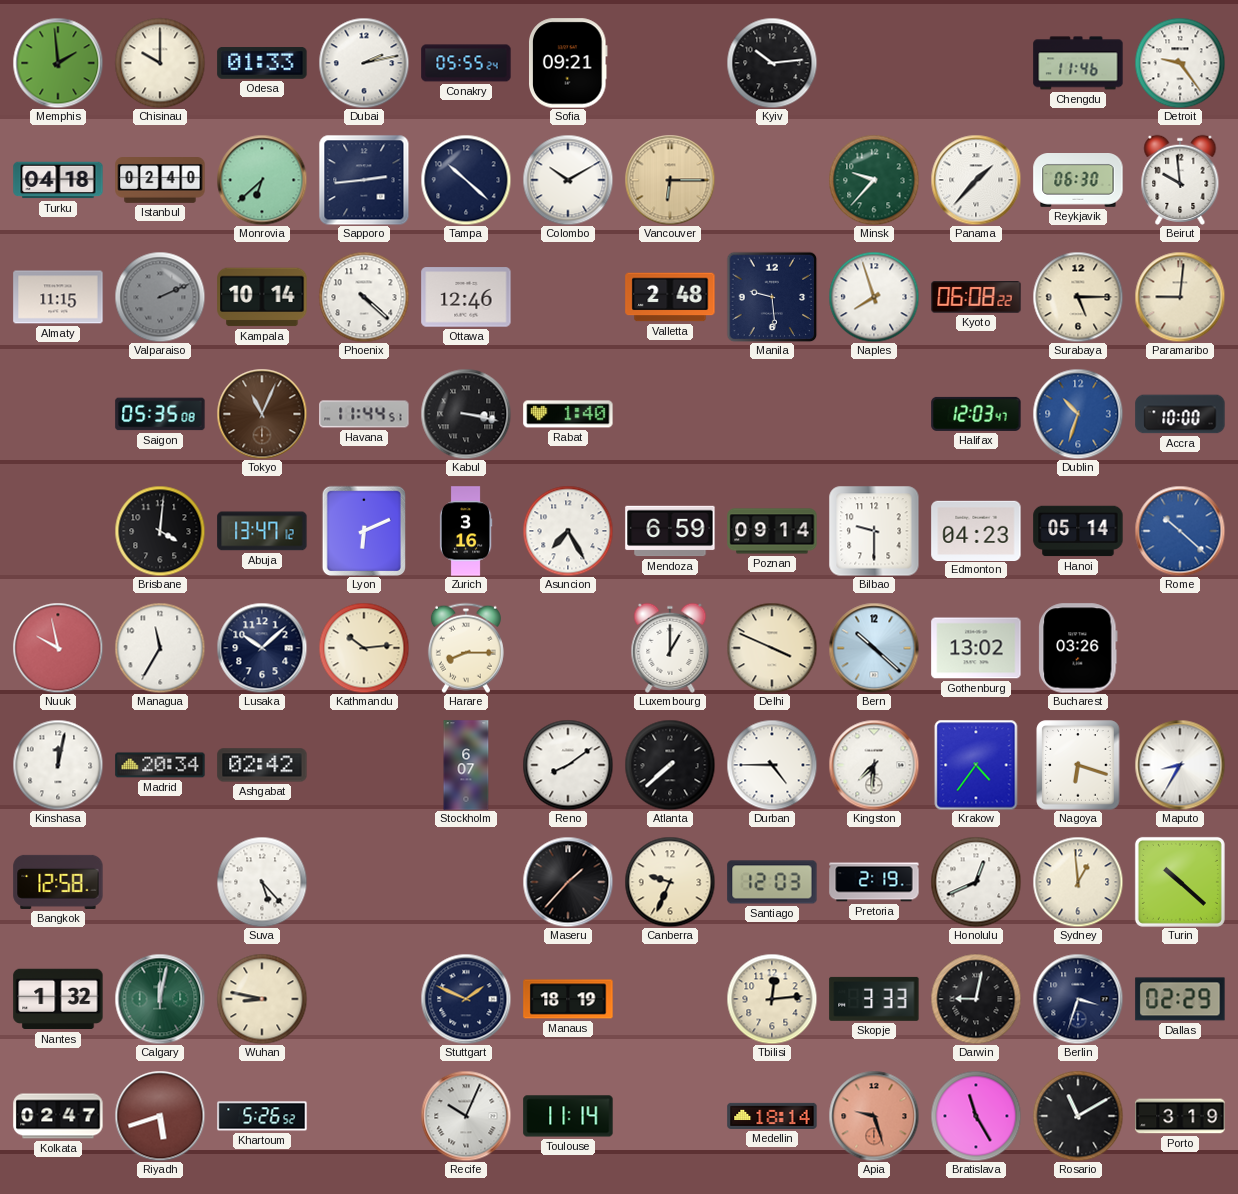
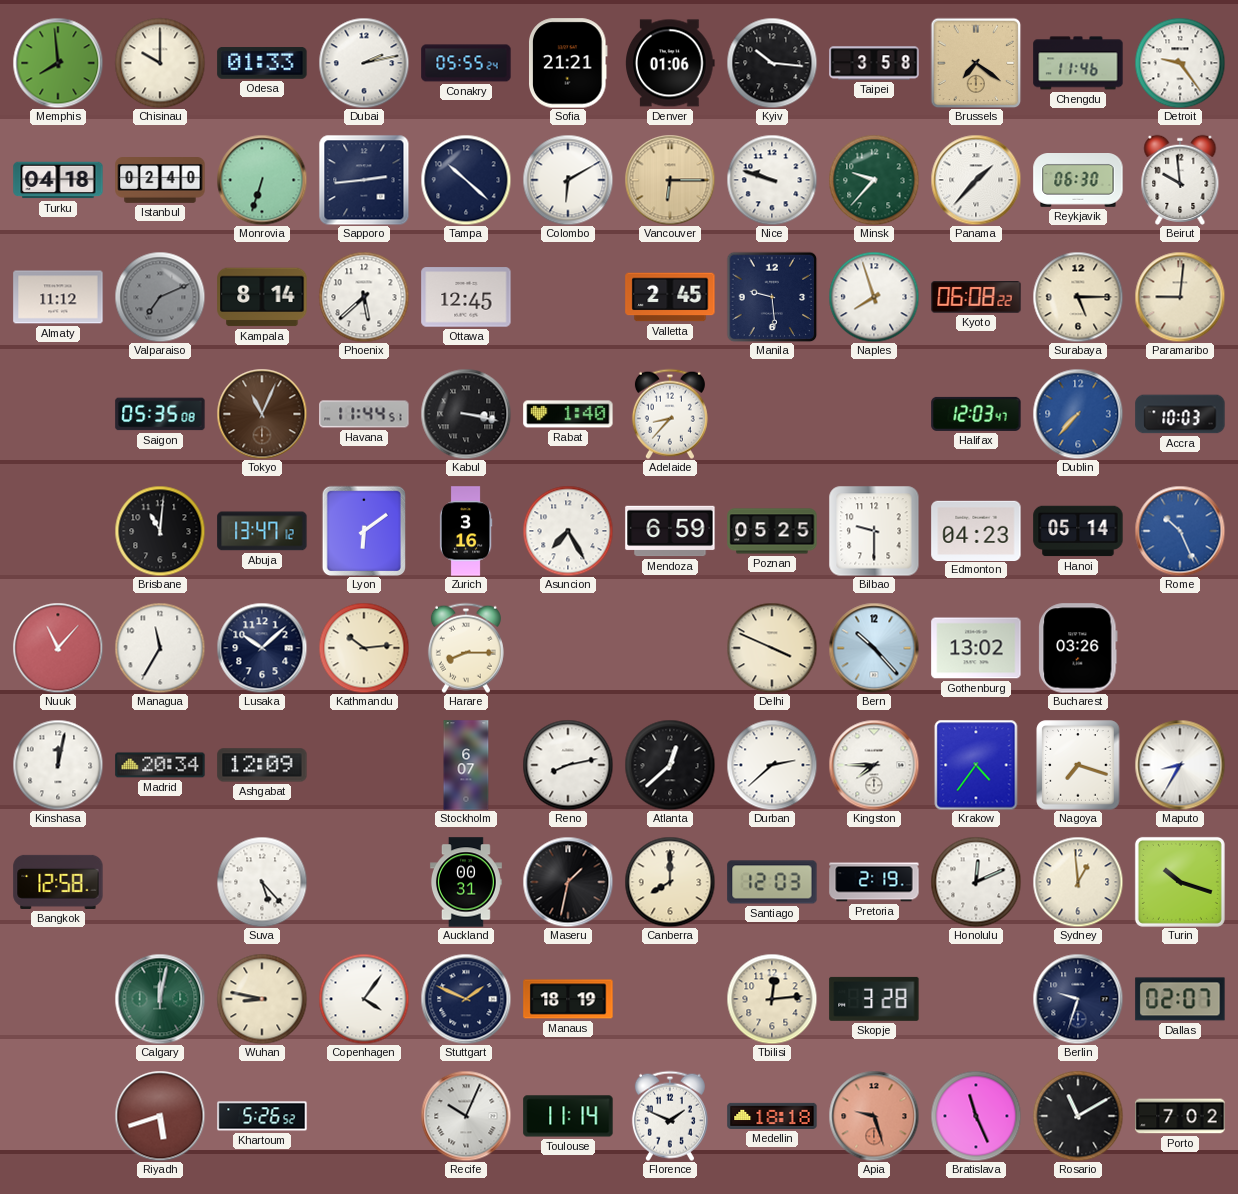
Memphis: 1:59 -> 7:59 (58, 63)
Sofia: 09:21 -> 21:21 (569, 63)
Denver: none -> 01:06 (671, 63)
Kyiv: 10:14 -> 10:16 (772, 63)
Taipei: none -> 3:58 (874, 63)
Brussels: none -> 7:21 (976, 63)
Monrovia: 6:38 -> 6:33 (262, 180)
Colombo: 10:10 -> 6:10 (568, 180)
Nice: none -> 9:48 (772, 180)
Almaty: 11:15 -> 11:12 (58, 297)
Valparaiso: 2:11 -> 7:11 (160, 297)
Kampala: 10:14 -> 8:14 (262, 297)
Phoenix: 4:22 -> 5:38 (364, 297)
Ottawa: 12:46 -> 12:45 (466, 297)
Valletta: 2:48 -> 2:45 (670, 297)
Adelaide: none -> 8:37 (670, 414)
Dublin: 10:33 -> 7:37 (1078, 414)
Accra: 10:00 -> 10:03 (1180, 414)
Brisbane: 4:01 -> 11:01 (160, 531)
Lyon: 6:11 -> 6:09 (363, 530)
Poznan: 09:14 -> 05:25 (772, 531)
Rome: 10:22 -> 10:26 (1180, 531)
Nuuk: 9:58 -> 11:07 (58, 648)
Luxembourg: 1:00 -> none (670, 648)
Bern: 10:22 -> 10:23 (874, 648)
Ashgabat: 02:42 -> 12:09 (262, 765)
Reno: 8:09 -> 8:13 (568, 765)
Atlanta: 7:38 -> 12:38 (670, 765)
Durban: 4:45 -> 2:38 (772, 765)
Kingston: 7:31 -> 7:45 (874, 765)
Nagoya: 6:18 -> 7:18 (1078, 765)
Auckland: none -> 00:31 (466, 882)
Maseru: 1:37 -> 1:32 (568, 882)
Canberra: 9:34 -> 8:00 (670, 882)
Honolulu: 12:41 -> 12:11 (976, 882)
Turin: 10:22 -> 10:18 (1180, 882)
Nantes: 1:32 -> none (58, 999)
Copenhagen: none -> 4:06 (364, 999)
Skopje: 3:33 -> 3:28 (874, 999)
Darwin: 9:02 -> none (976, 999)
Berlin: 3:33 -> 9:33 (1078, 999)
Dallas: 02:29 -> 02:07 (1180, 999)
Kolkata: 02:47 -> none (58, 1116)
Florence: none -> 1:49 (670, 1116)
Medellin: 18:14 -> 18:18 (772, 1116)
Bratislava: 11:25 -> 11:26 (976, 1116)
Porto: 3:19 -> 7:02 (1180, 1116)
